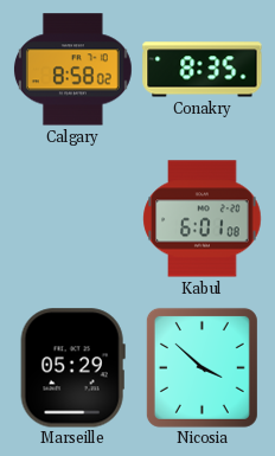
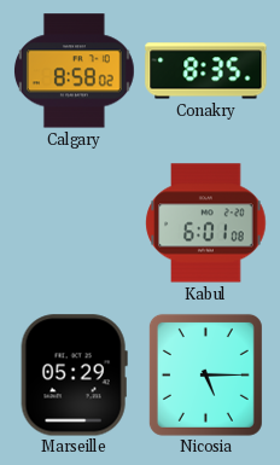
Nicosia: 3:52 -> 5:15 (205, 374)
